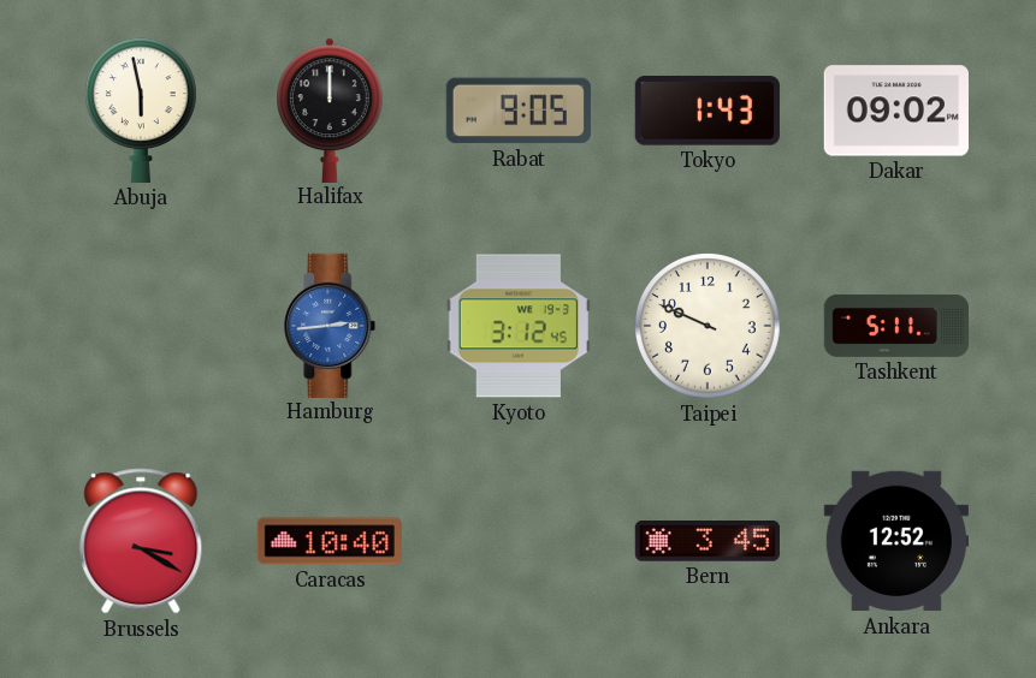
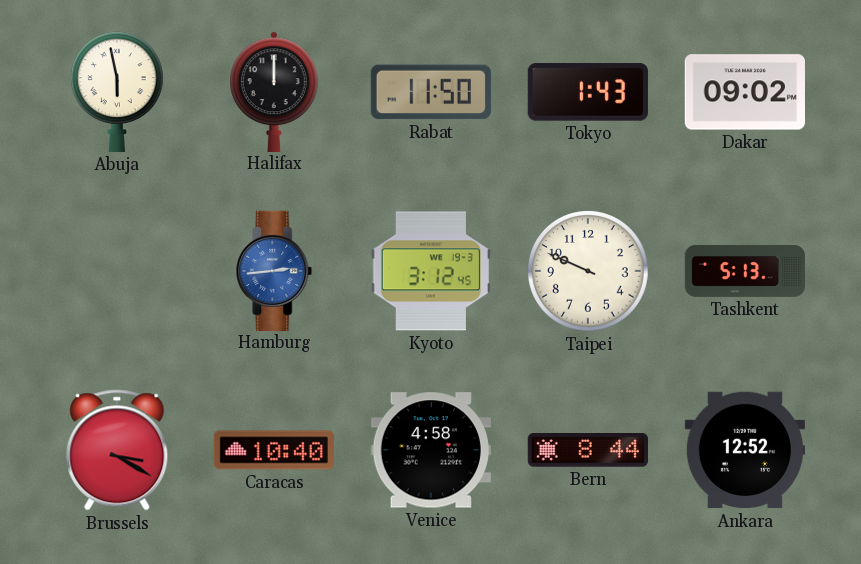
Rabat: 9:05 -> 11:50 (431, 92)
Tashkent: 5:11 -> 5:13 (744, 271)
Venice: none -> 4:58 (431, 450)
Bern: 3:45 -> 8:44 (588, 450)
